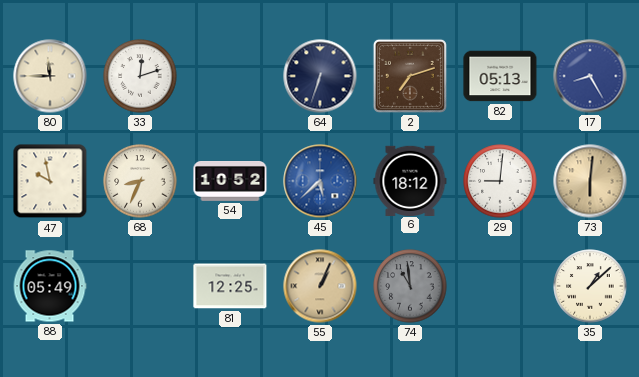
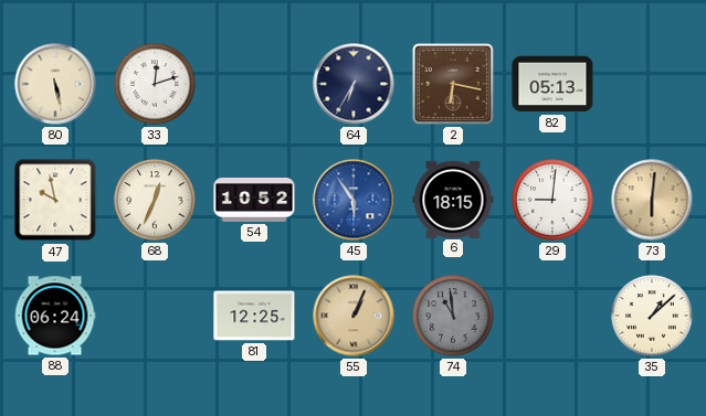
80: 11:45 -> 5:28 (55, 84)
64: 6:33 -> 6:35 (354, 84)
2: 7:12 -> 6:17 (453, 84)
17: 8:25 -> none (590, 76)
68: 8:34 -> 12:34 (155, 200)
45: 5:38 -> 5:54 (354, 200)
6: 18:12 -> 18:15 (453, 199)
88: 05:49 -> 06:24 (55, 316)
